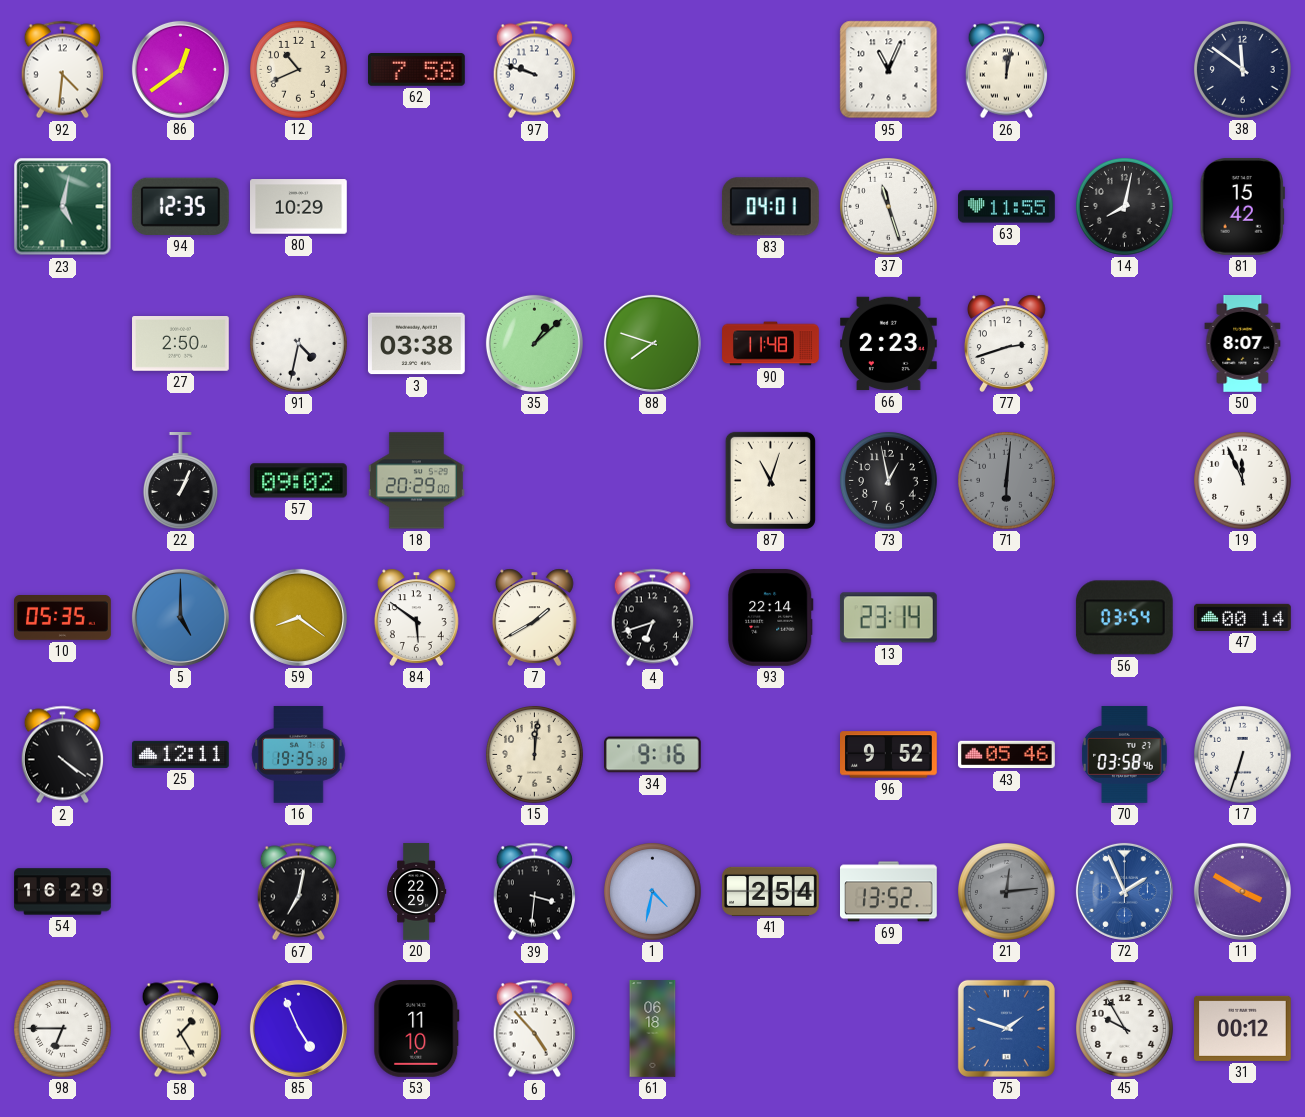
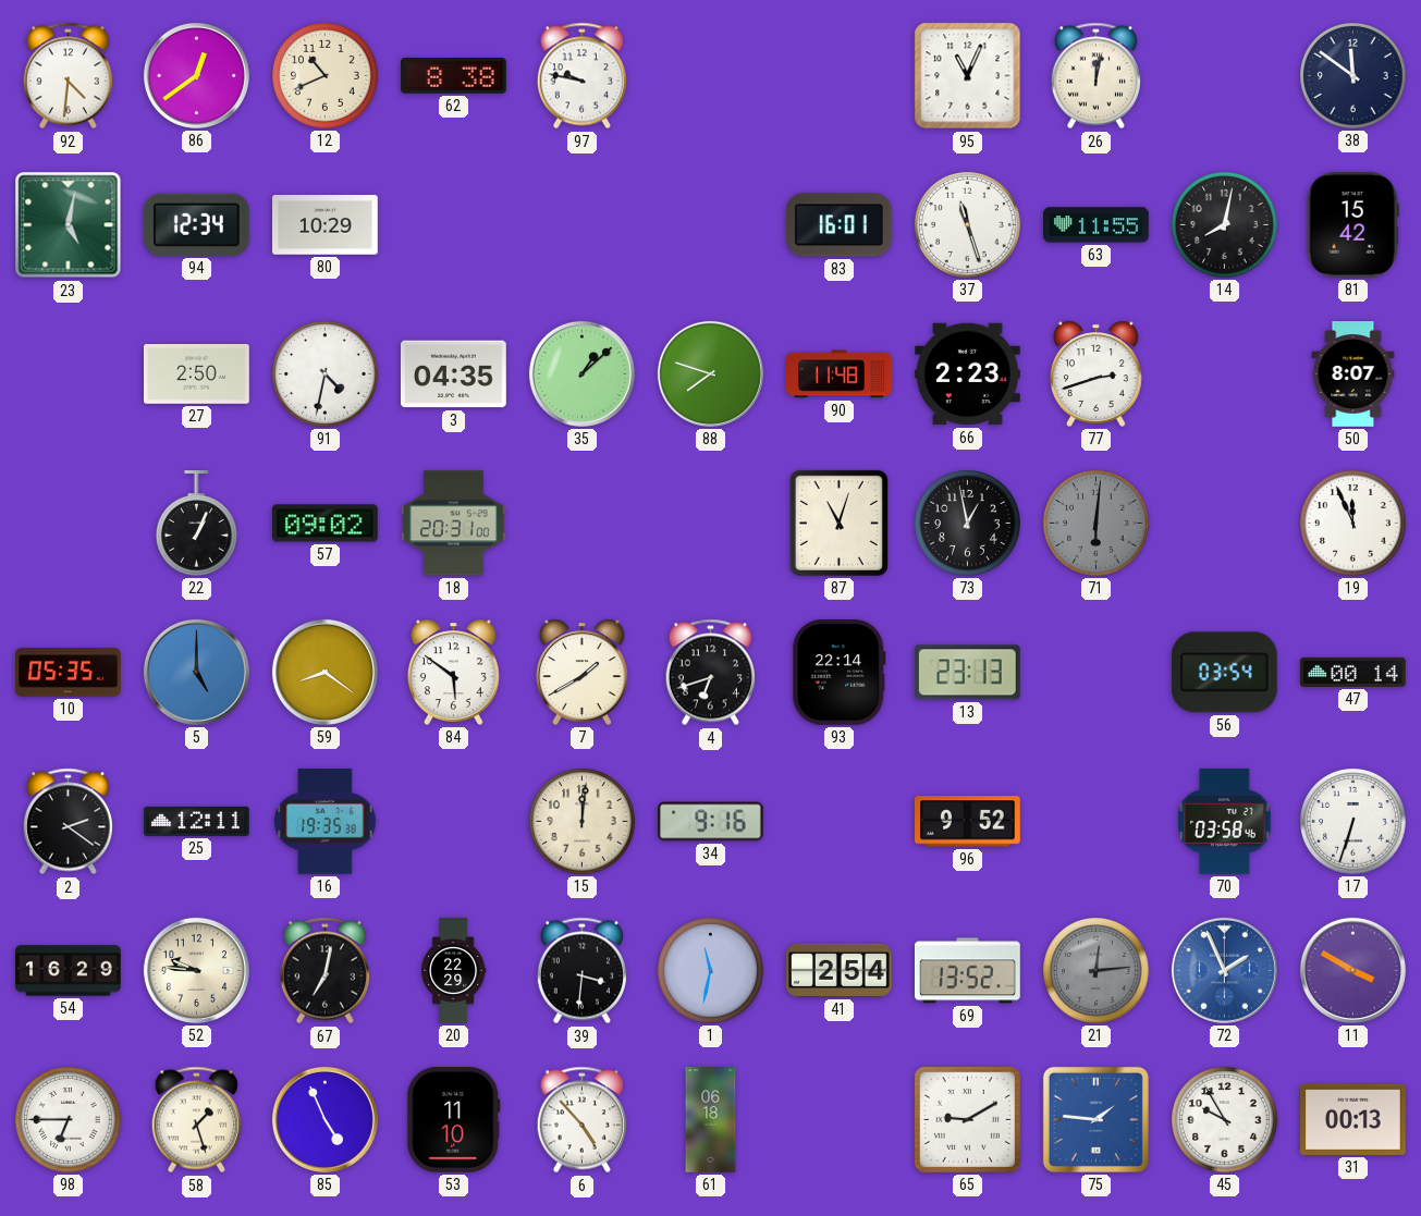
62: 7:58 -> 8:38 (454, 76)
97: 9:48 -> 9:47 (581, 76)
94: 12:35 -> 12:34 (196, 224)
83: 04:01 -> 16:01 (838, 225)
3: 03:38 -> 04:35 (453, 374)
18: 20:29 -> 20:31 (453, 524)
13: 23:14 -> 23:13 (967, 673)
2: 4:21 -> 2:21 (68, 822)
43: 05:46 -> none (1007, 755)
52: none -> 9:46 (196, 970)
1: 4:32 -> 11:32 (711, 971)
58: 1:25 -> 1:27 (196, 1120)
65: none -> 9:10 (967, 1119)
75: 1:48 -> 1:46 (1095, 1119)
31: 00:12 -> 00:13 (1353, 1119)
